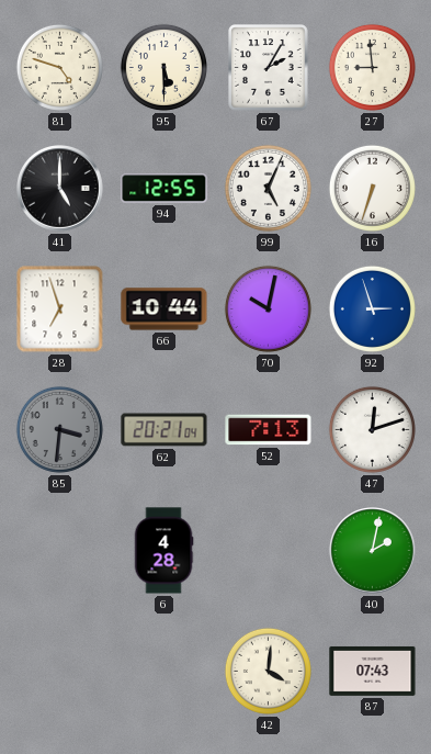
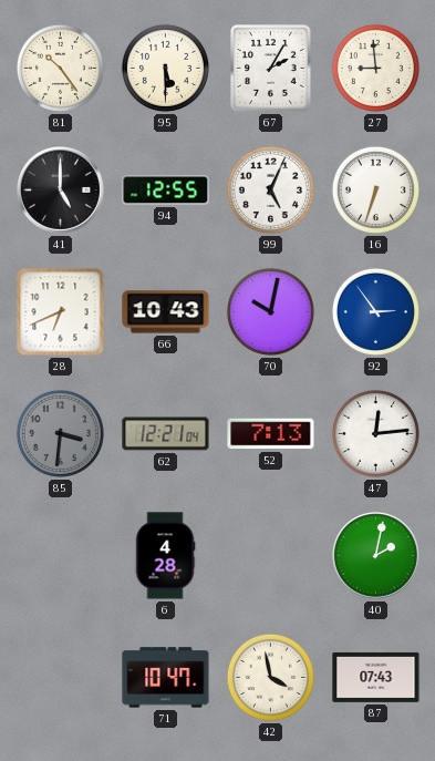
81: 4:48 -> 10:24 (60, 68)
28: 6:57 -> 6:41 (61, 312)
66: 10:44 -> 10:43 (166, 312)
92: 2:57 -> 2:54 (375, 311)
62: 20:21 -> 12:21 (166, 434)
47: 12:12 -> 12:14 (375, 433)
71: none -> 10:47 (166, 678)
42: 4:01 -> 3:58 (270, 677)
